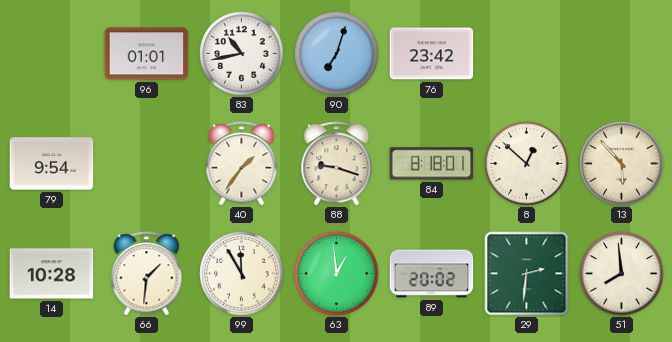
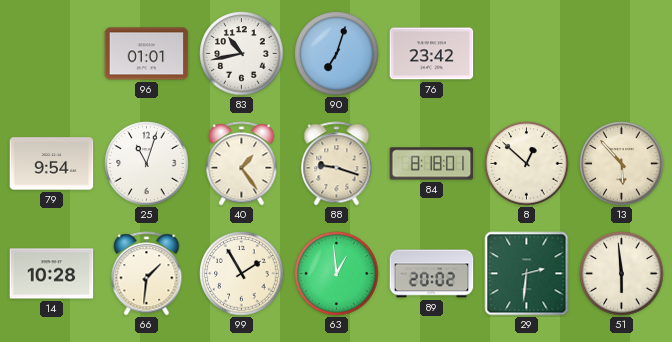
25: none -> 11:03 (147, 164)
40: 1:36 -> 1:24 (242, 164)
99: 11:55 -> 1:55 (242, 274)
51: 7:59 -> 5:59 (622, 274)
